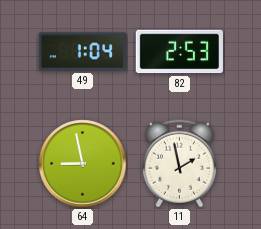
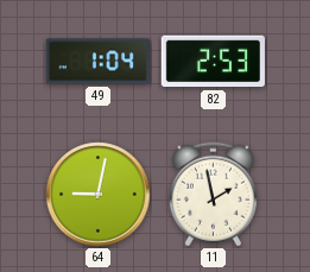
64: 8:58 -> 9:02 (99, 195)
